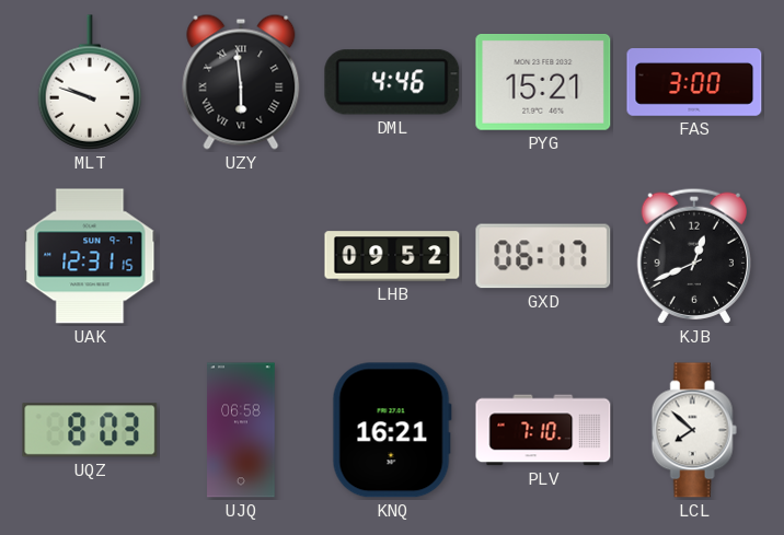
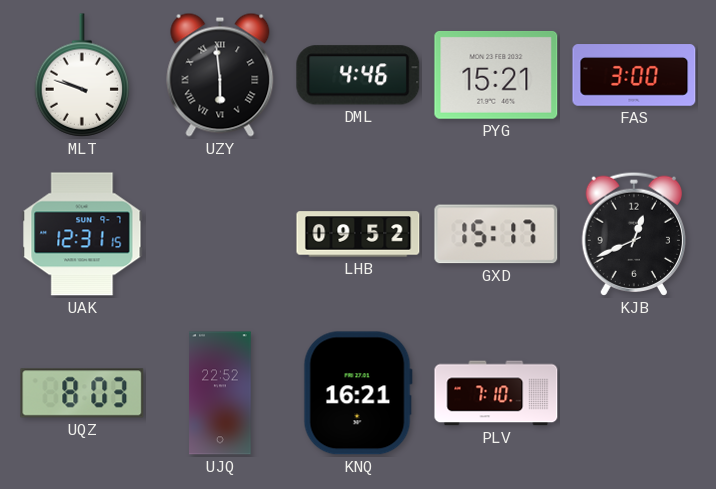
GXD: 06:17 -> 15:17 (496, 234)
UJQ: 06:58 -> 22:52 (220, 393)
LCL: 7:52 -> none (694, 430)
